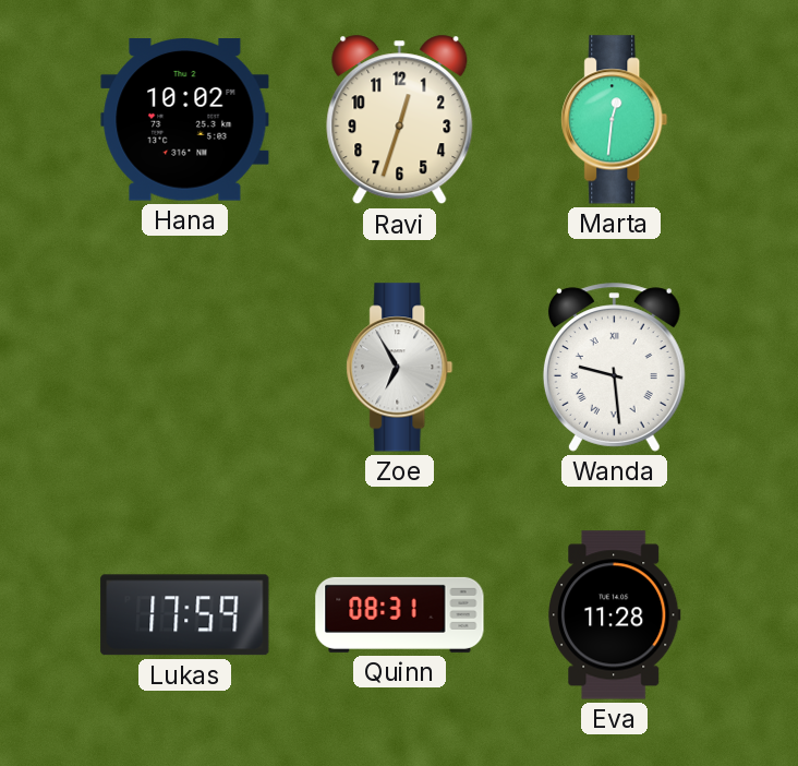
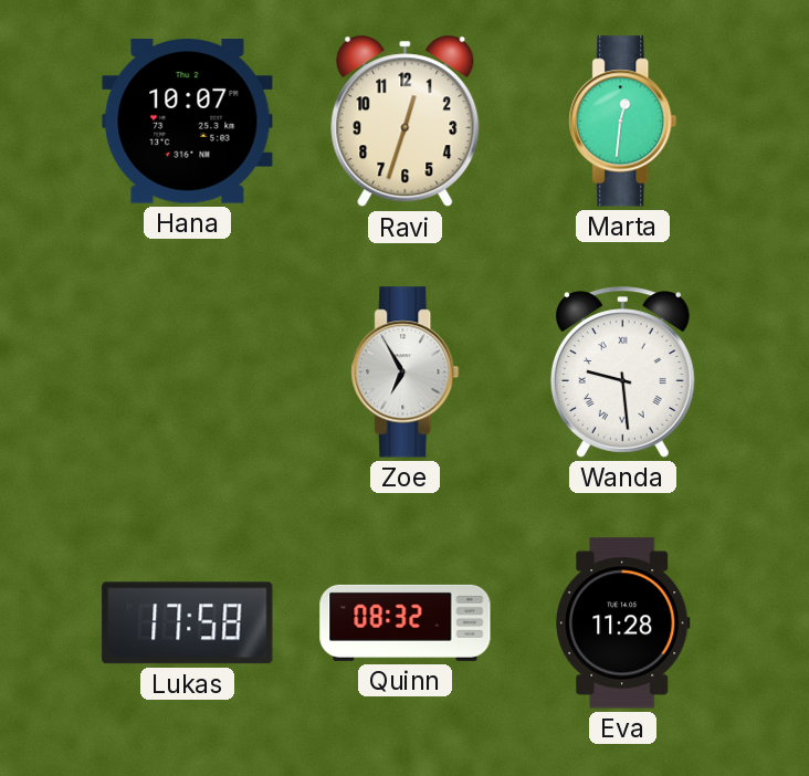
Hana: 10:02 -> 10:07 (188, 122)
Lukas: 17:59 -> 17:58 (188, 623)
Quinn: 08:31 -> 08:32 (406, 622)
